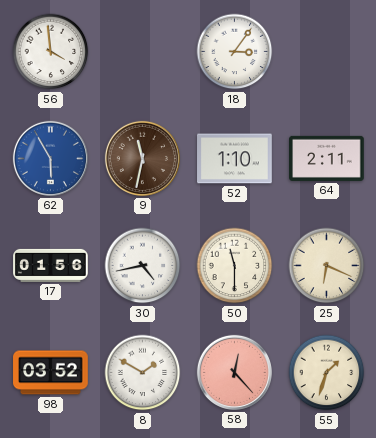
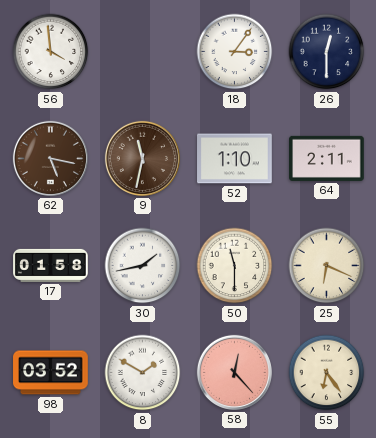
26: none -> 12:30 (327, 52)
62: 5:55 -> 5:17 (50, 158)
62 dial: blue -> brown (50, 158)
17: 01:56 -> 01:58 (51, 265)
30: 4:43 -> 1:43 (143, 266)
55: 1:33 -> 6:24 (327, 373)
